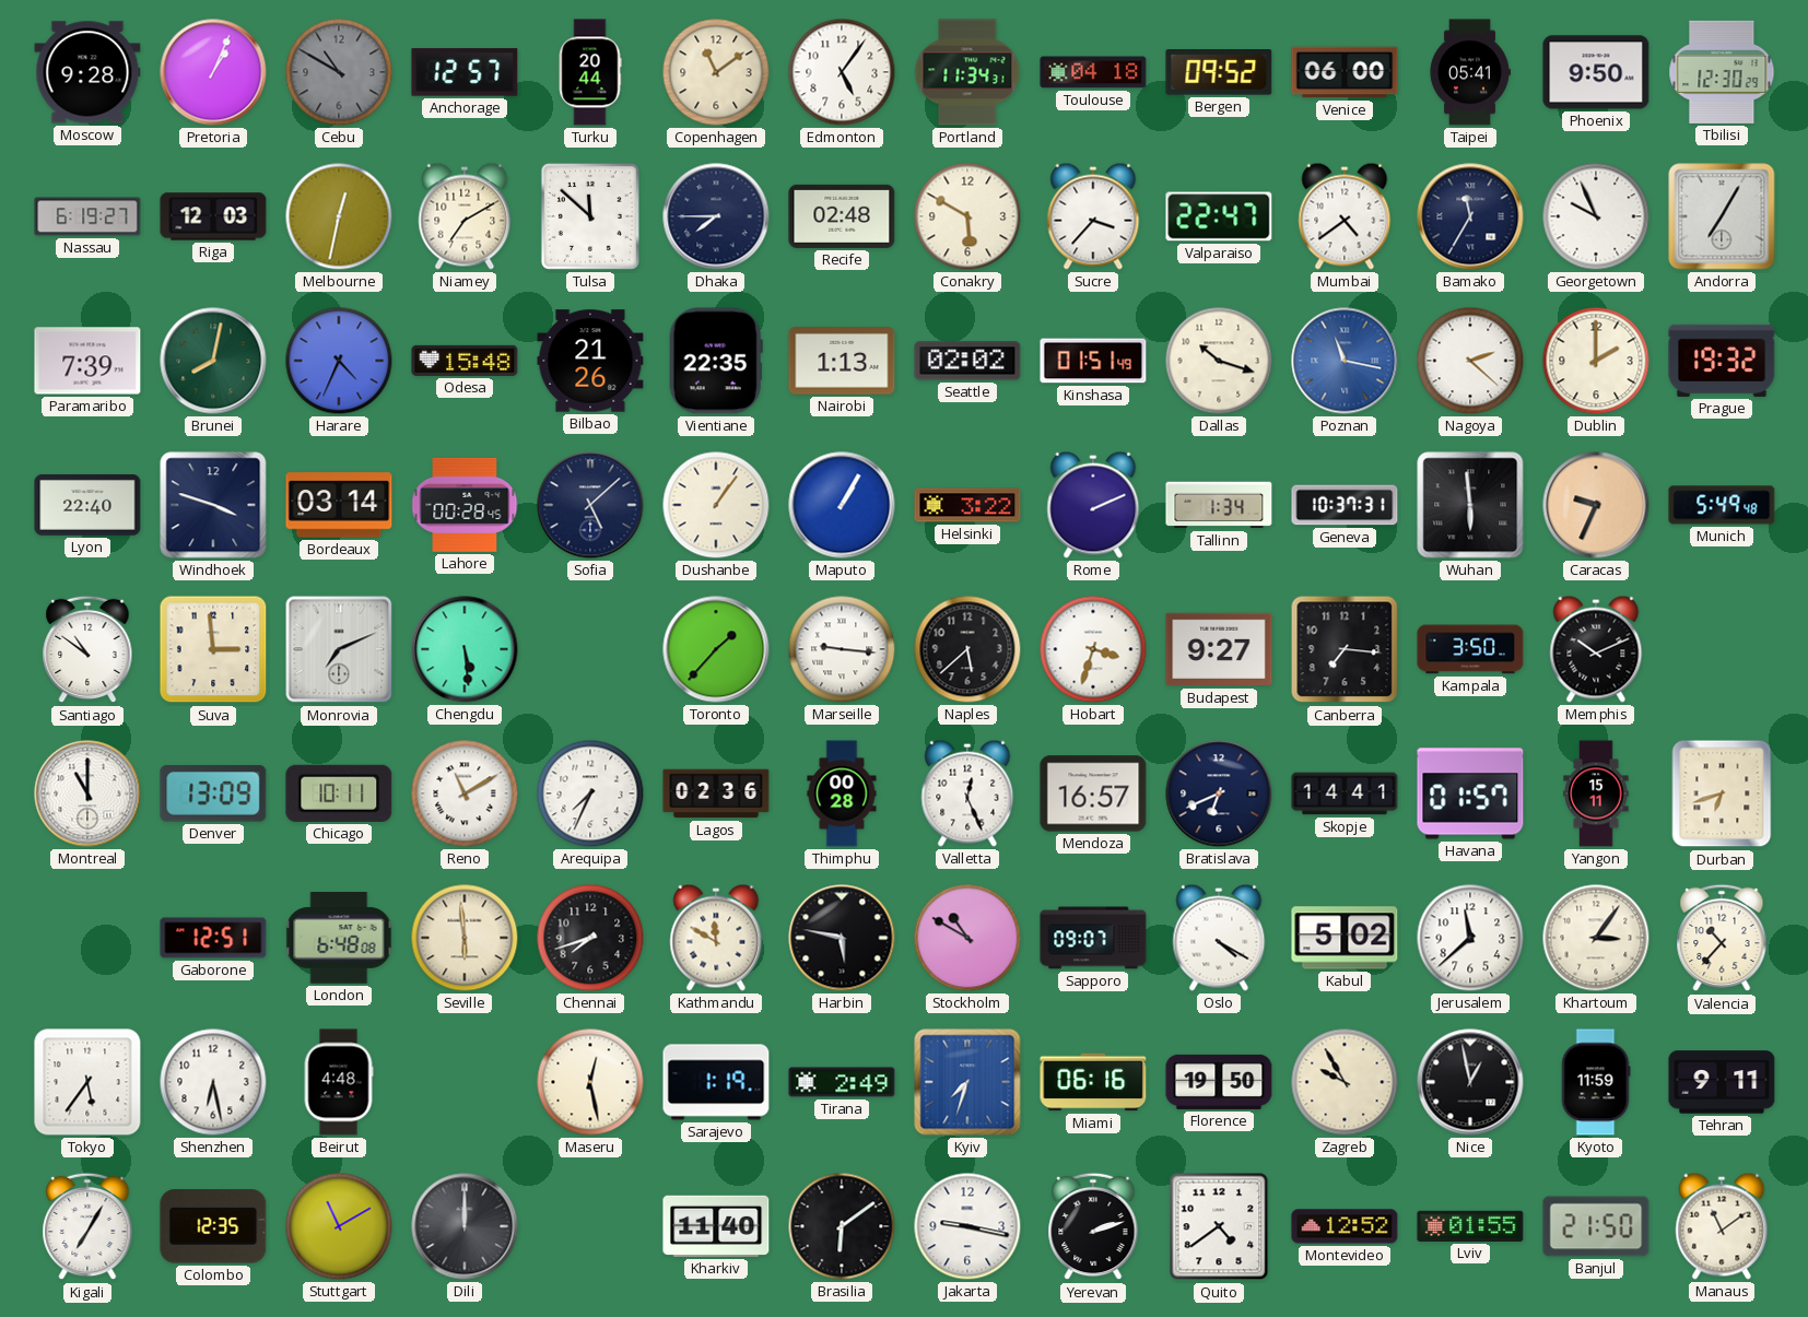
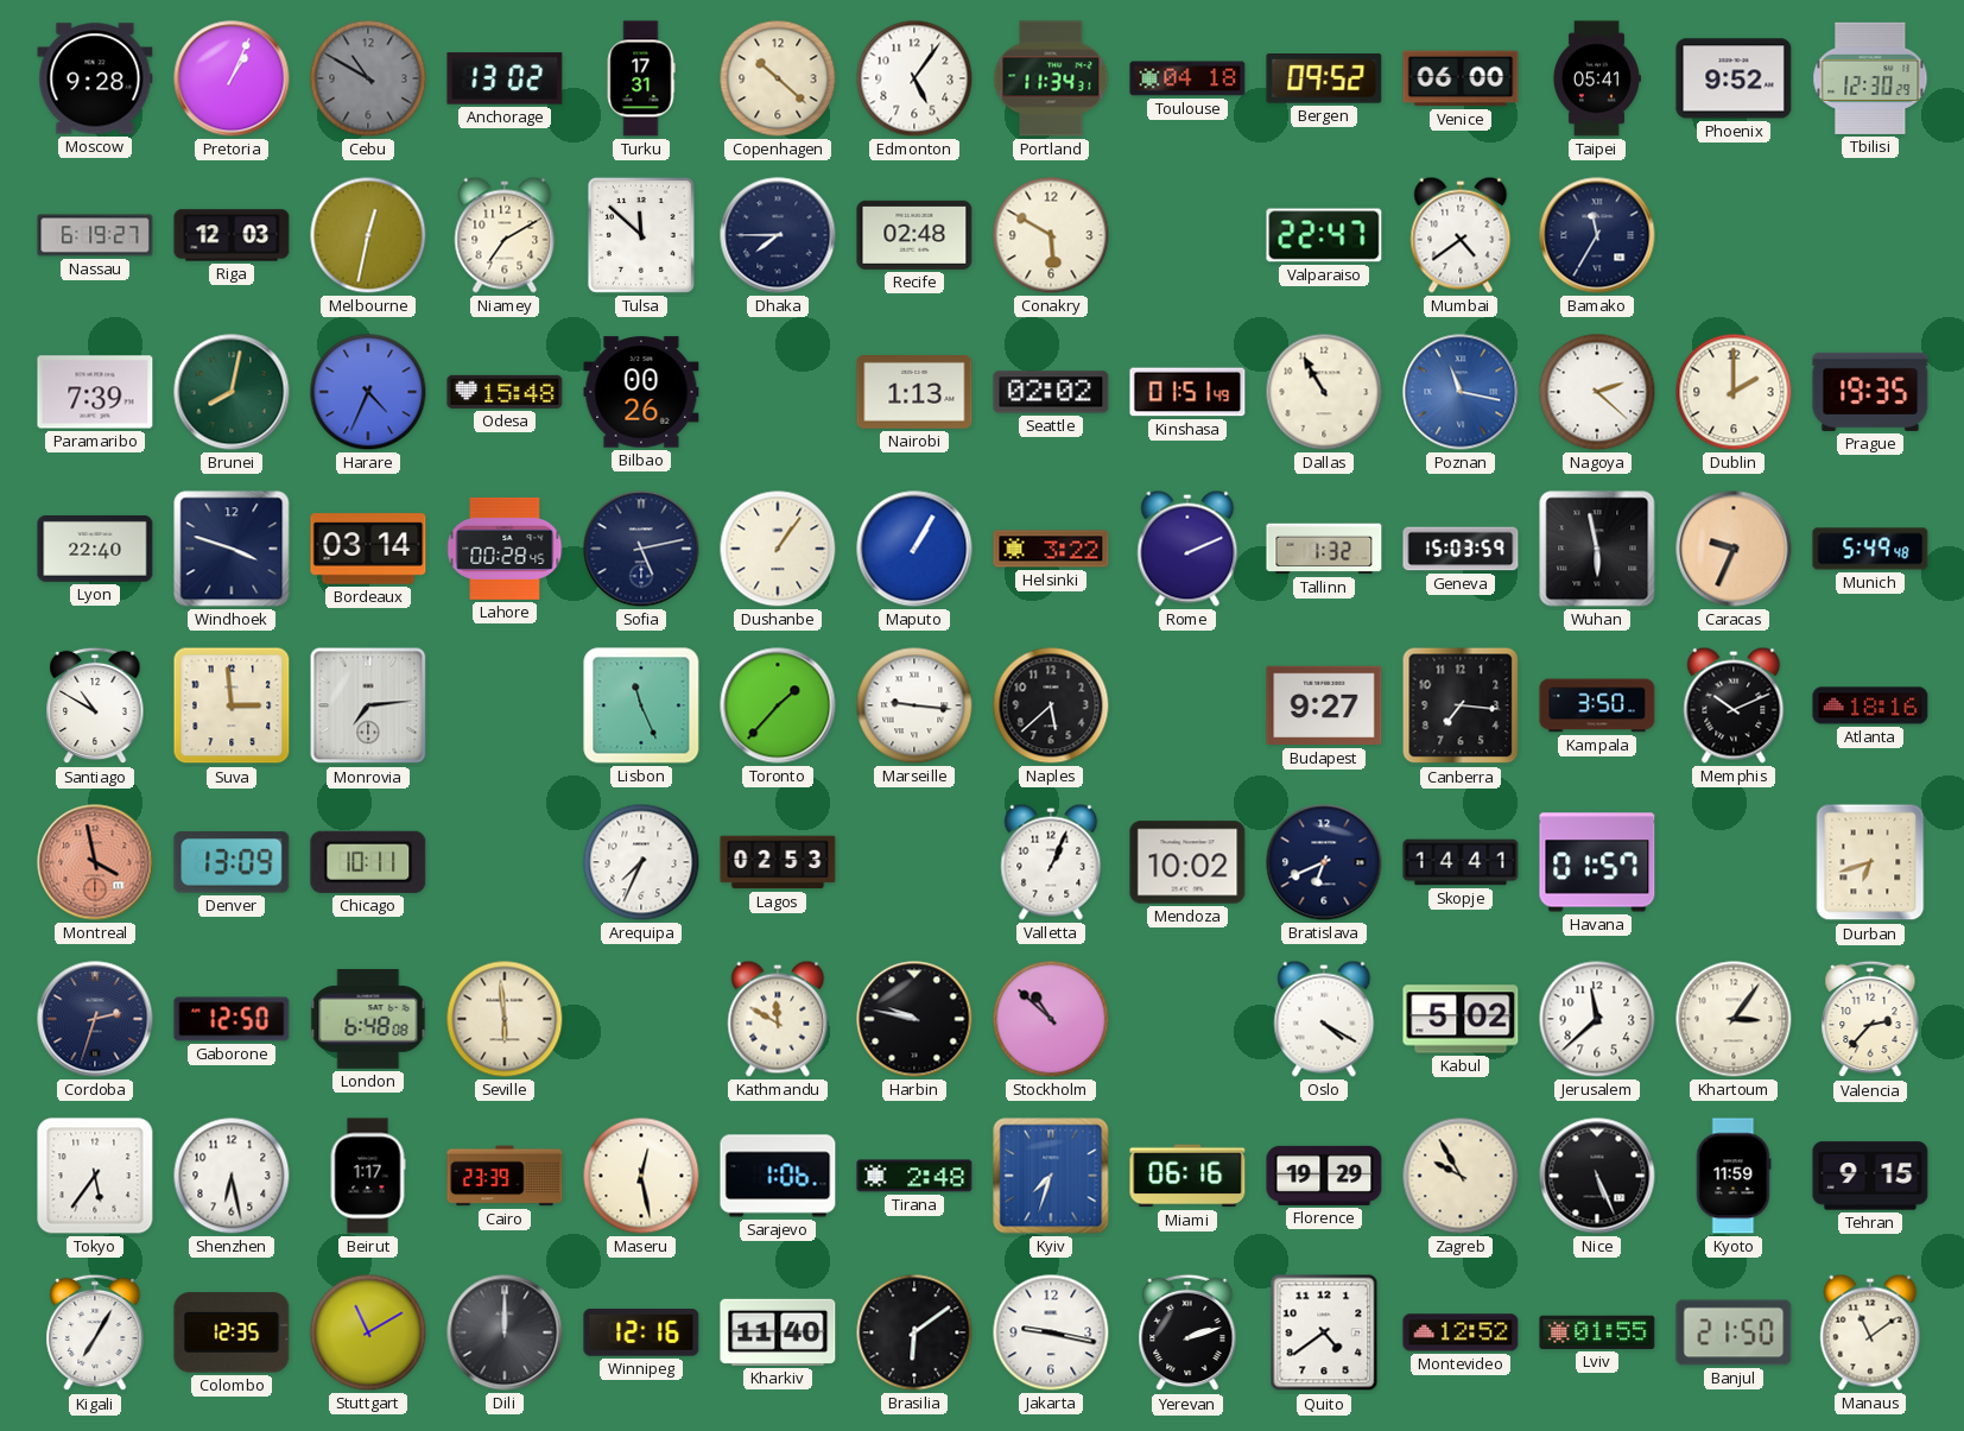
Anchorage: 12:57 -> 13:02 (505, 78)
Turku: 20:44 -> 17:31 (641, 78)
Copenhagen: 11:09 -> 10:22 (778, 78)
Phoenix: 9:50 -> 9:52 (1734, 78)
Sucre: 3:37 -> none (1093, 216)
Georgetown: 9:56 -> none (1596, 216)
Andorra: 7:05 -> none (1722, 216)
Bilbao: 21:26 -> 00:26 (641, 392)
Vientiane: 22:35 -> none (716, 361)
Dallas: 10:18 -> 10:55 (1324, 392)
Prague: 19:32 -> 19:35 (1870, 392)
Sofia: 5:08 -> 5:13 (641, 549)
Tallinn: 1:34 -> 1:32 (1324, 549)
Geneva: 10:37 -> 15:03 (1461, 549)
Wuhan: 5:59 -> 5:58 (1597, 549)
Santiago: 10:51 -> 10:50 (95, 705)
Monrovia: 7:11 -> 7:14 (368, 705)
Chengdu: 5:29 -> none (465, 649)
Lisbon: none -> 11:26 (641, 705)
Hobart: 3:33 -> none (1093, 649)
Atlanta: none -> 18:16 (1870, 705)
Montreal: 11:00 -> 3:58 (95, 862)
Montreal dial: white -> salmon (95, 862)
Reno: 11:10 -> none (465, 793)
Lagos: 02:36 -> 02:53 (778, 862)
Thimphu: 00:28 -> none (842, 793)
Valletta: 12:26 -> 1:04 (1051, 862)
Mendoza: 16:57 -> 10:02 (1187, 862)
Yangon: 15:11 -> none (1596, 793)
Cordoba: none -> 2:33 (95, 1019)
Gaborone: 12:51 -> 12:50 (232, 1019)
Chennai: 7:42 -> none (590, 938)
Harbin: 5:47 -> 9:47 (914, 1019)
Stockholm: 10:50 -> 10:52 (1051, 1019)
Sapporo: 09:07 -> none (1093, 938)
Valencia: 10:37 -> 2:37 (1870, 1019)
Beirut: 4:48 -> 1:17 (368, 1176)
Cairo: none -> 23:39 (505, 1176)
Sarajevo: 1:19 -> 1:06 (778, 1176)
Tirana: 2:49 -> 2:48 (914, 1176)
Florence: 19:50 -> 19:29 (1324, 1176)
Nice: 12:58 -> 5:26 (1597, 1176)
Tehran: 9:11 -> 9:15 (1870, 1176)
Winnipeg: none -> 12:16 (641, 1334)
